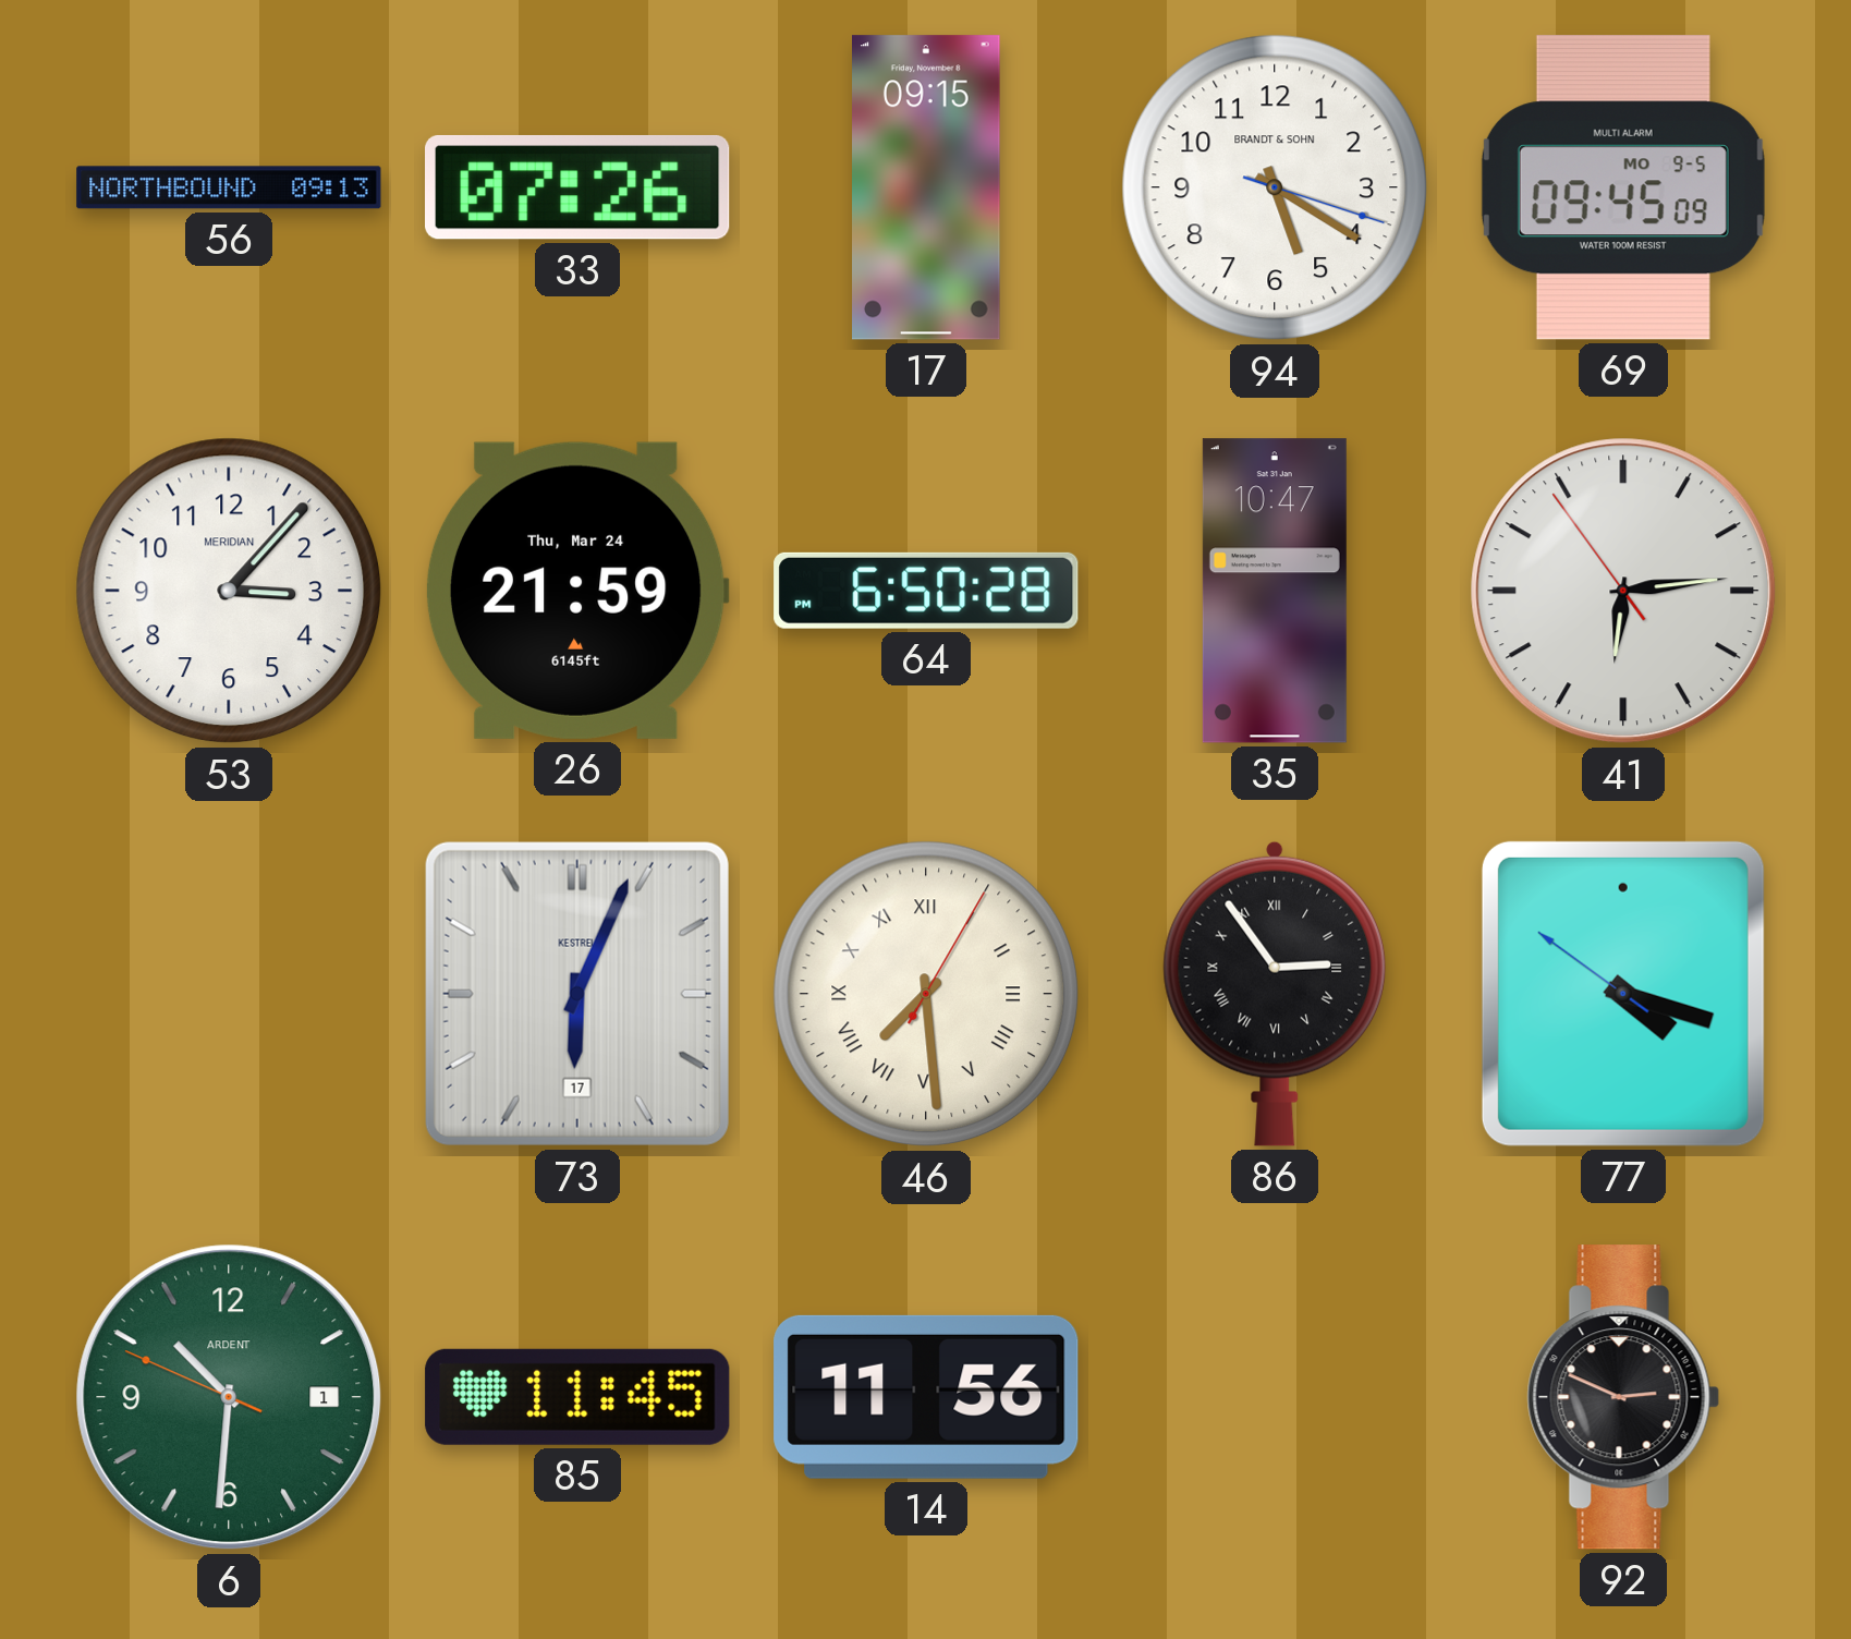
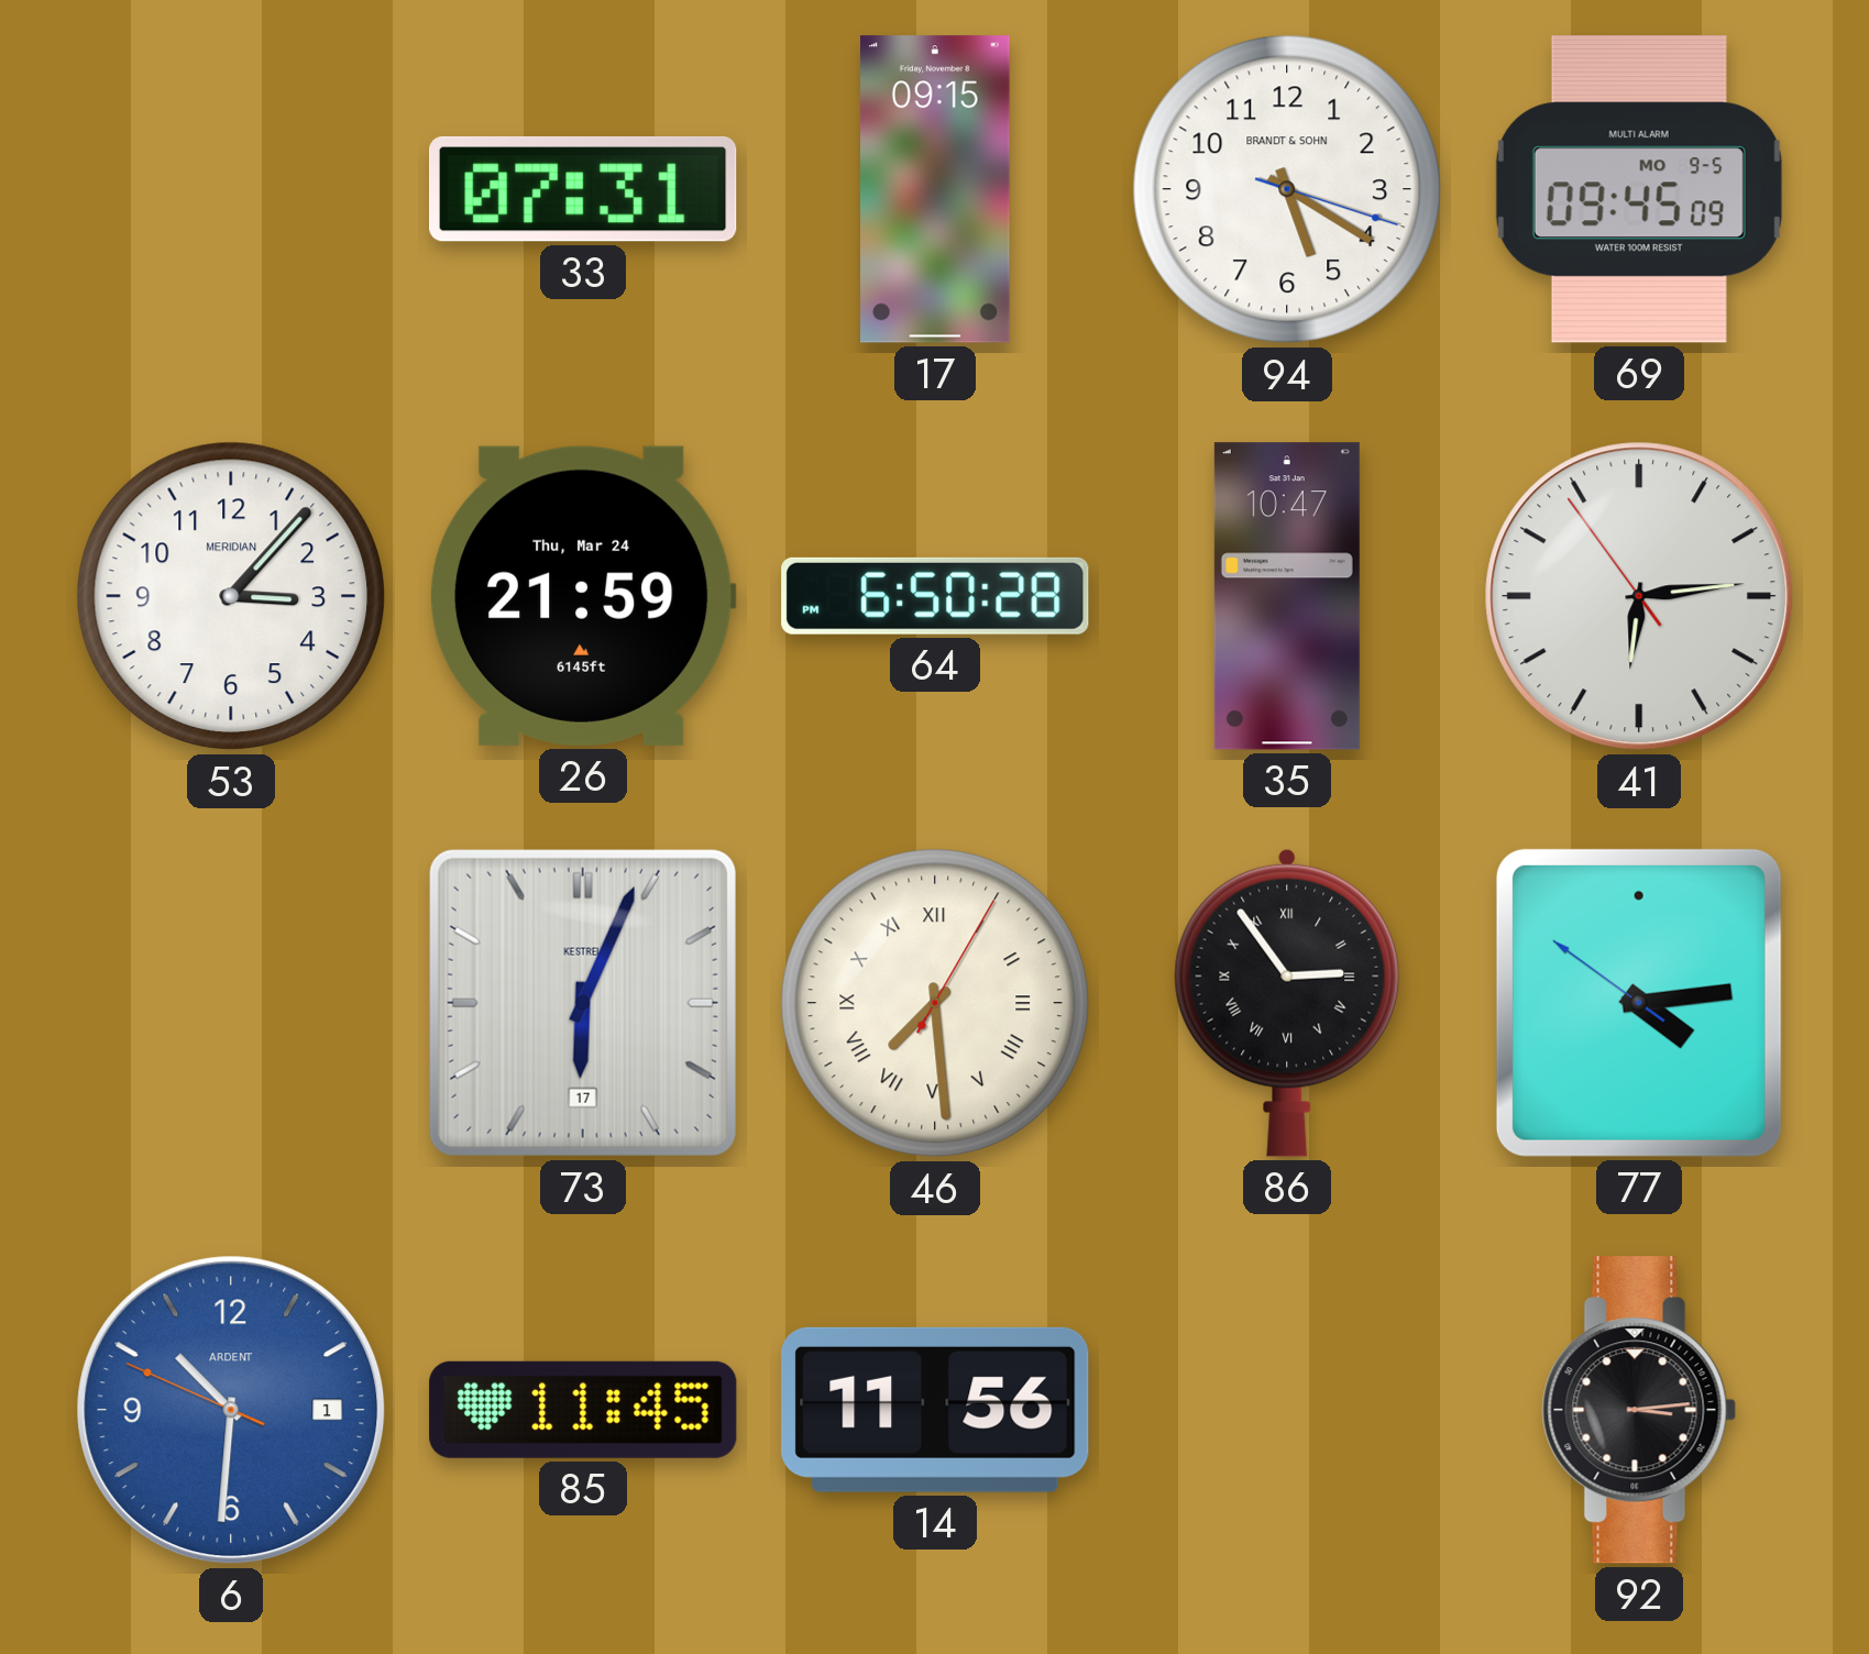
56: 09:13 -> none (229, 187)
33: 07:26 -> 07:31 (584, 189)
77: 4:17 -> 4:13 (1639, 1003)
6 dial: green -> blue (231, 1410)
92: 2:49 -> 3:14 (1639, 1410)
